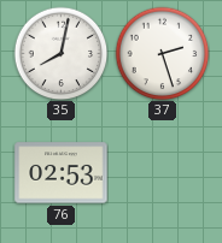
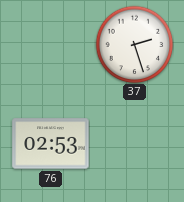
35: 8:02 -> none (60, 53)
